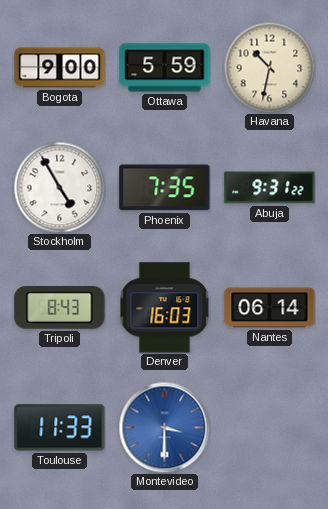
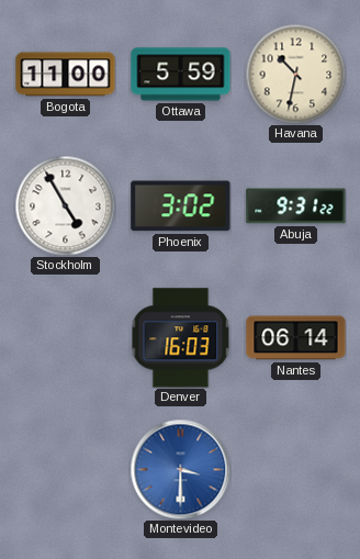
Bogota: 9:00 -> 11:00 (66, 75)
Phoenix: 7:35 -> 3:02 (181, 206)
Tripoli: 8:43 -> none (60, 308)
Toulouse: 11:33 -> none (60, 428)
